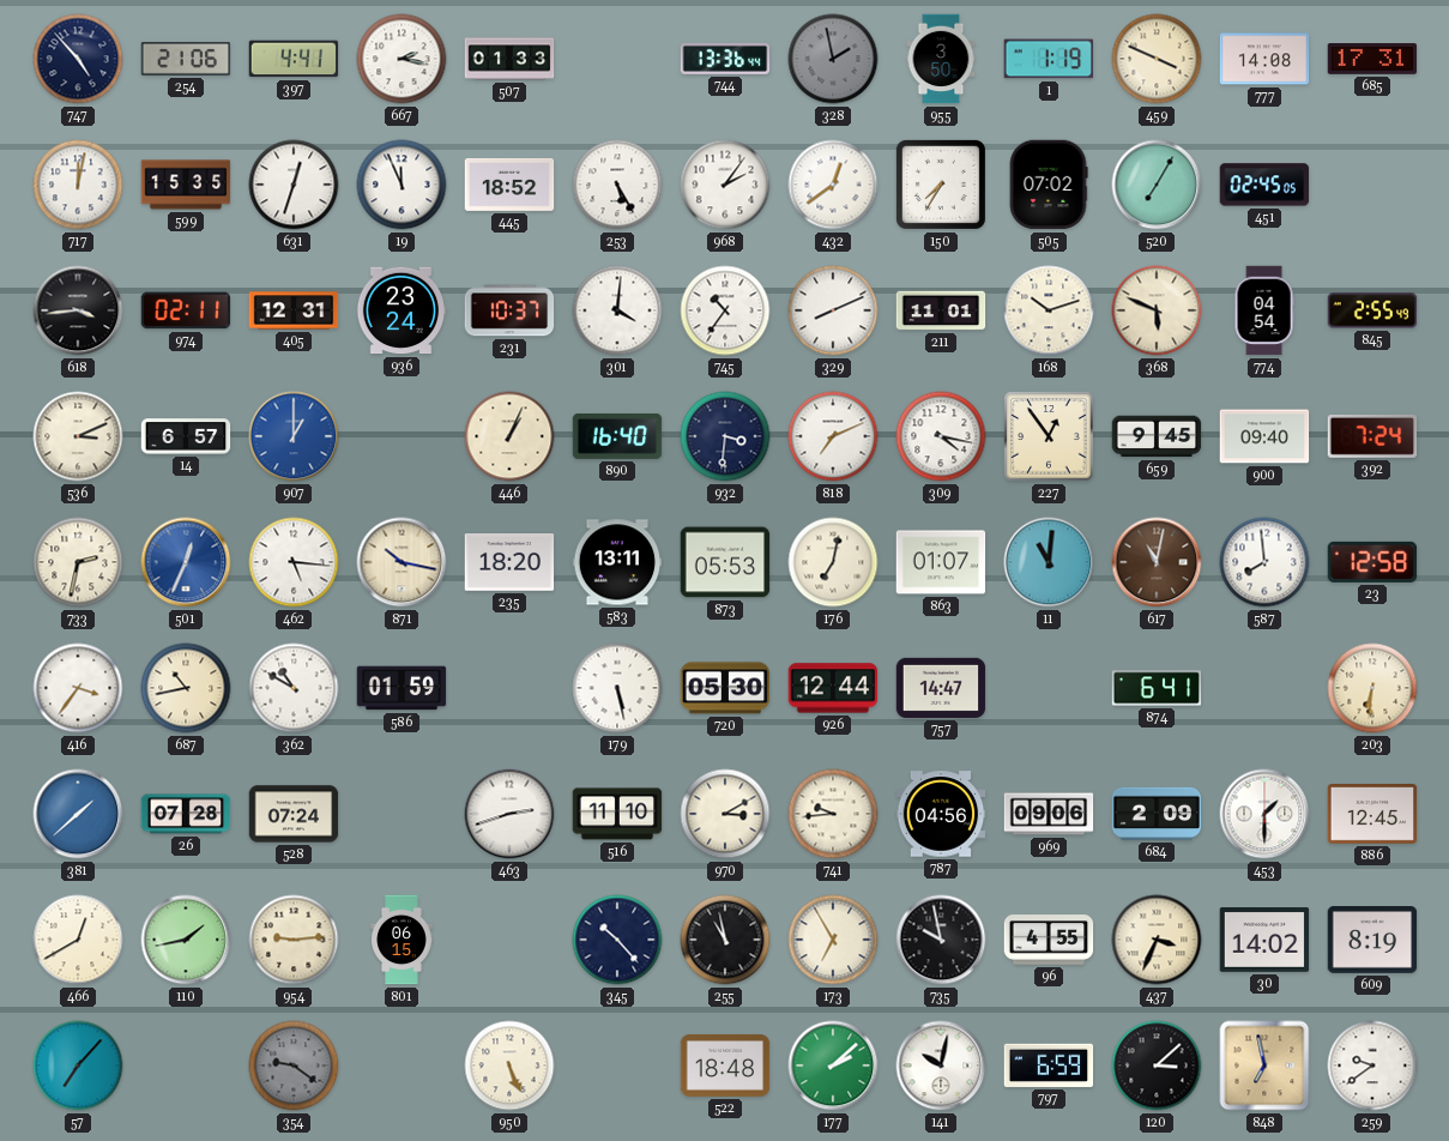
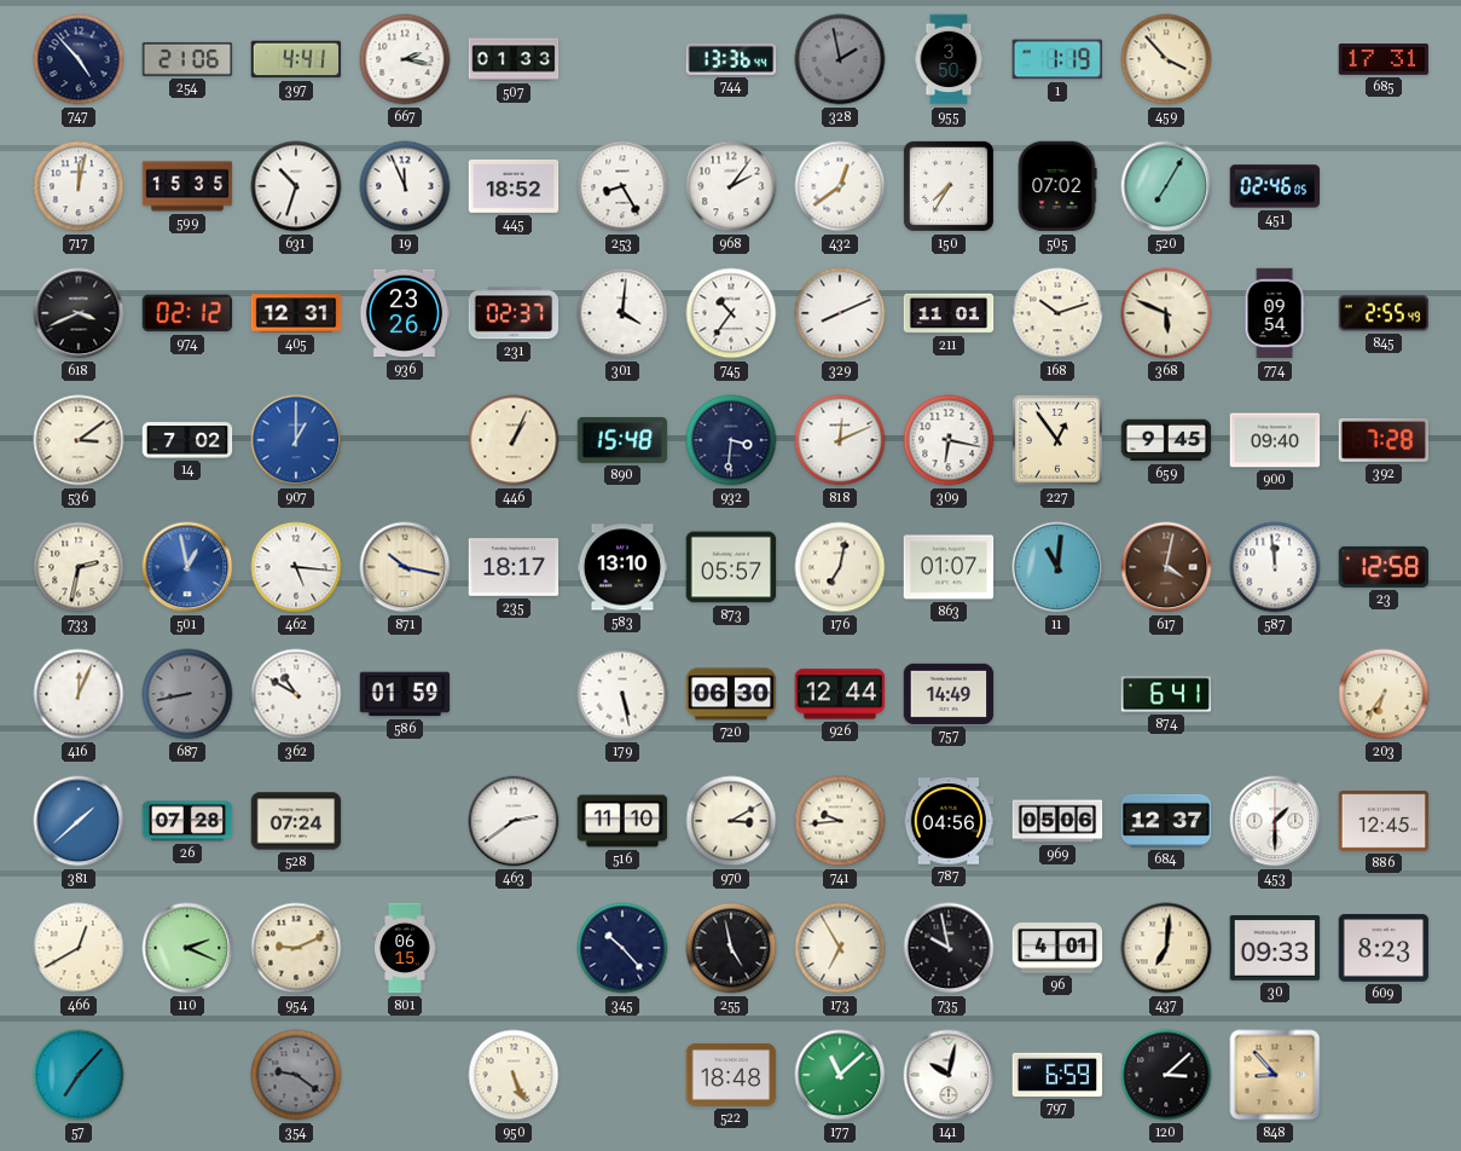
459: 3:49 -> 3:53 (1166, 59)
777: 14:08 -> none (1264, 59)
631: 12:33 -> 10:33 (296, 186)
253: 5:25 -> 8:25 (622, 186)
451: 02:45 -> 02:46 (1275, 186)
618: 3:44 -> 3:41 (79, 313)
974: 02:11 -> 02:12 (187, 313)
936: 23:24 -> 23:26 (405, 313)
231: 10:37 -> 02:37 (514, 313)
774: 04:54 -> 09:54 (1275, 313)
536: 3:11 -> 3:09 (79, 440)
14: 6:57 -> 7:02 (187, 440)
890: 16:40 -> 15:48 (622, 440)
818: 7:11 -> 12:11 (840, 440)
309: 4:17 -> 6:17 (949, 440)
392: 7:24 -> 7:28 (1384, 440)
501: 12:34 -> 12:58 (187, 567)
235: 18:20 -> 18:17 (514, 568)
583: 13:11 -> 13:10 (622, 567)
873: 05:53 -> 05:57 (731, 567)
617: 11:02 -> 4:02 (1166, 567)
587: 7:59 -> 11:59 (1275, 567)
416: 3:36 -> 12:04 (79, 694)
687: 10:43 -> 8:43 (187, 694)
687 dial: cream -> grey (187, 694)
720: 05:30 -> 06:30 (731, 694)
757: 14:47 -> 14:49 (949, 694)
203: 6:31 -> 6:36 (1384, 694)
463: 2:42 -> 2:39 (514, 821)
969: 09:06 -> 05:06 (1057, 821)
684: 2:09 -> 12:37 (1166, 821)
110: 1:43 -> 2:19 (187, 948)
954: 9:14 -> 9:11 (296, 948)
255: 10:58 -> 4:58 (731, 948)
96: 4:55 -> 4:01 (1057, 948)
437: 3:34 -> 7:01 (1166, 948)
30: 14:02 -> 09:33 (1275, 949)
609: 8:19 -> 8:23 (1384, 949)
177: 2:08 -> 11:08 (840, 1075)
848: 6:58 -> 8:53 (1275, 1075)
259: 9:39 -> none (1372, 1065)
